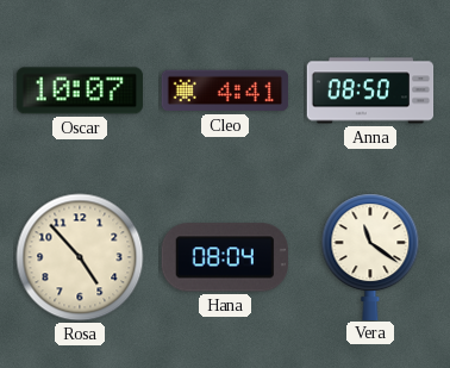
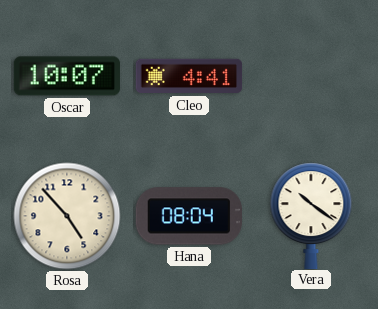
Anna: 08:50 -> none (370, 91)
Vera: 11:21 -> 10:21 (311, 215)
